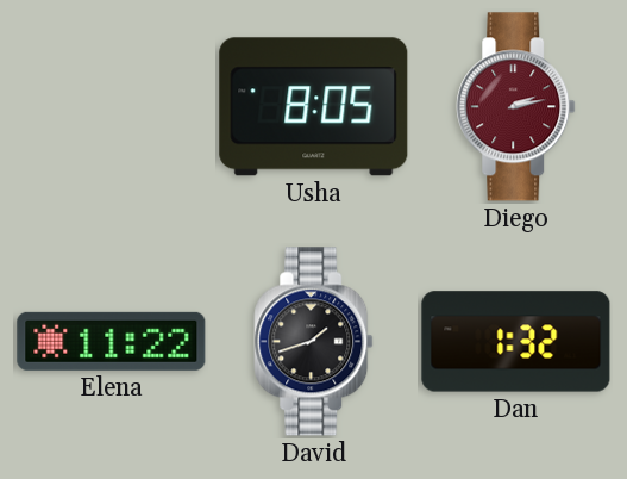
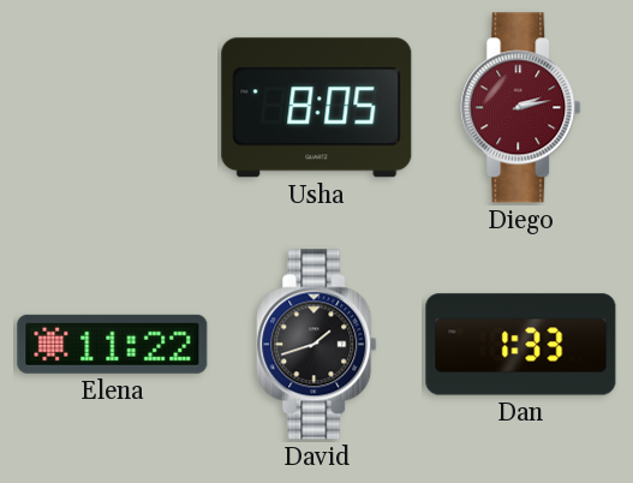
Dan: 1:32 -> 1:33 (521, 345)
